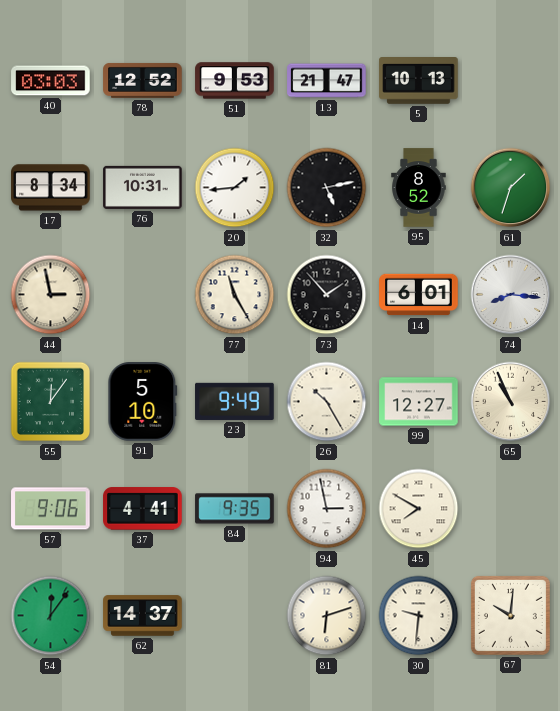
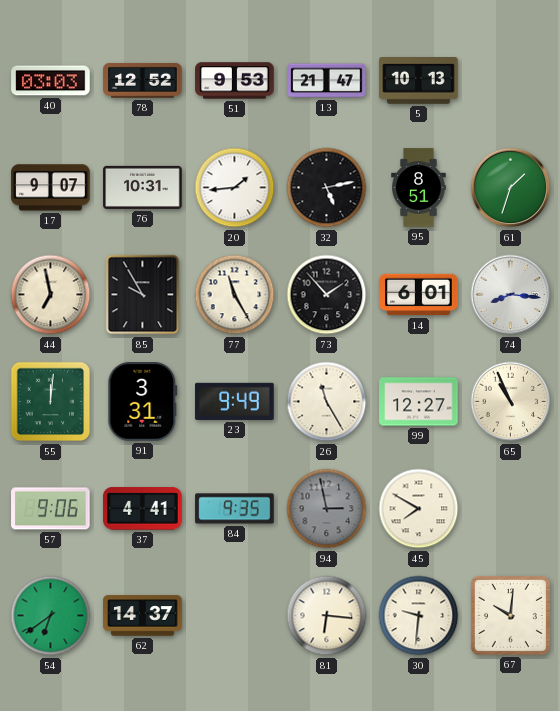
17: 8:34 -> 9:07 (51, 188)
95: 8:52 -> 8:51 (419, 188)
44: 2:58 -> 6:58 (51, 295)
85: none -> 9:55 (143, 295)
55: 12:06 -> 12:01 (51, 402)
91: 5:10 -> 3:31 (143, 402)
26: 10:25 -> 11:25 (327, 402)
94 dial: white -> grey (327, 509)
54: 12:06 -> 6:39 (51, 616)
81: 6:12 -> 6:16 (327, 616)
